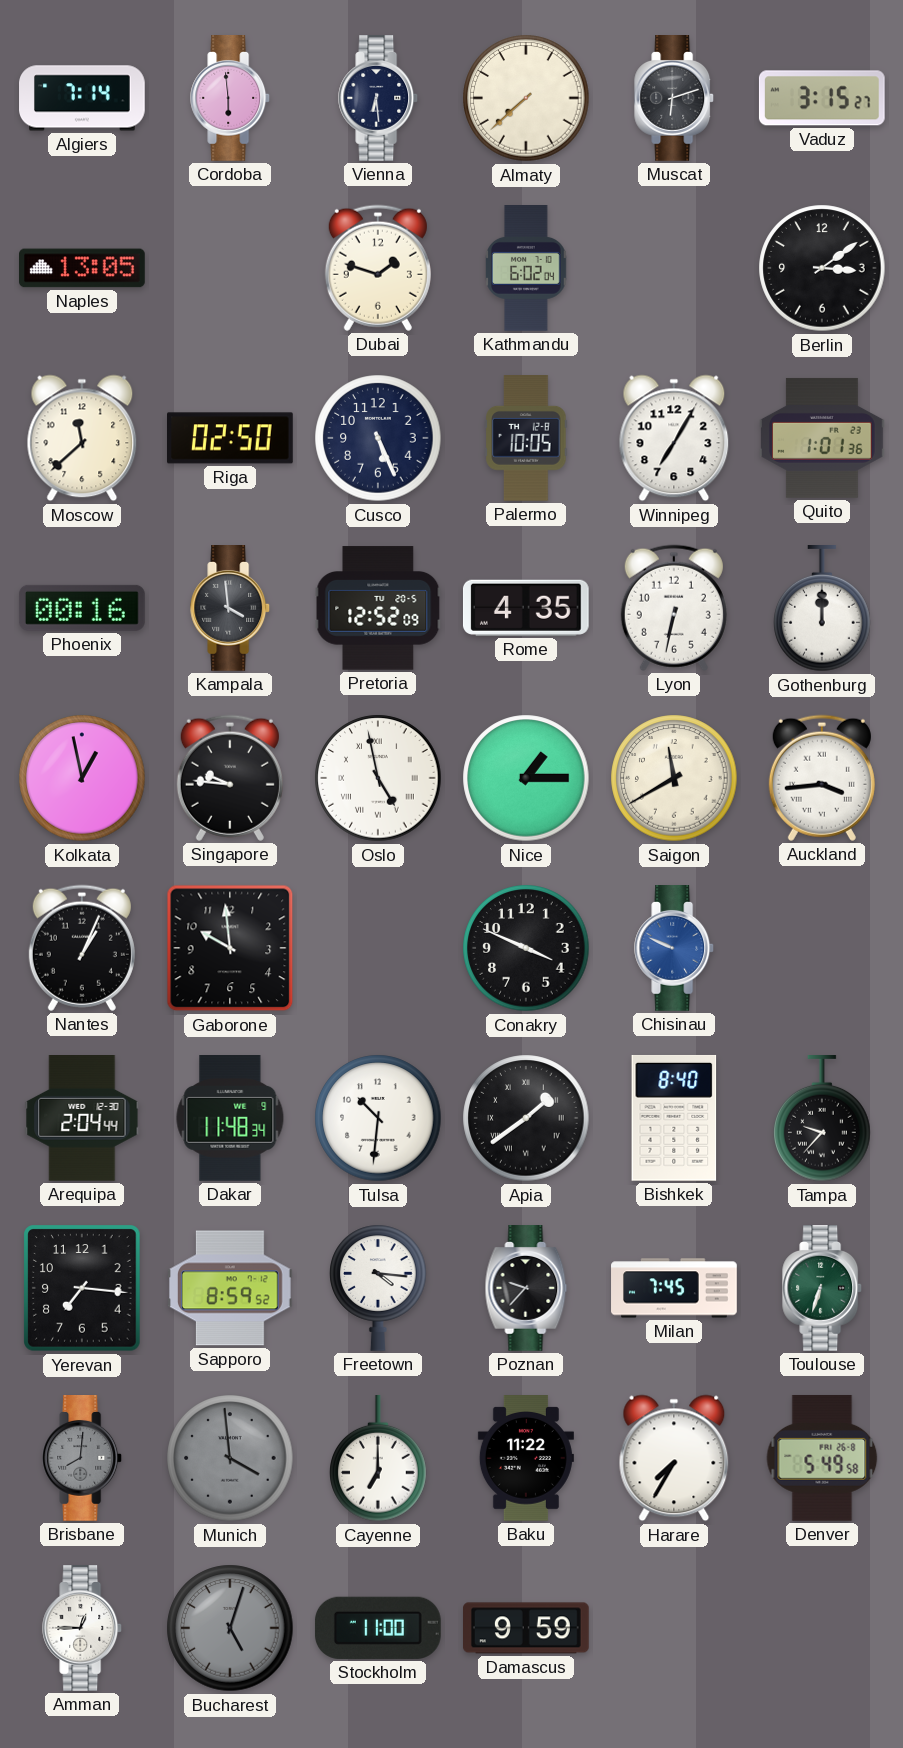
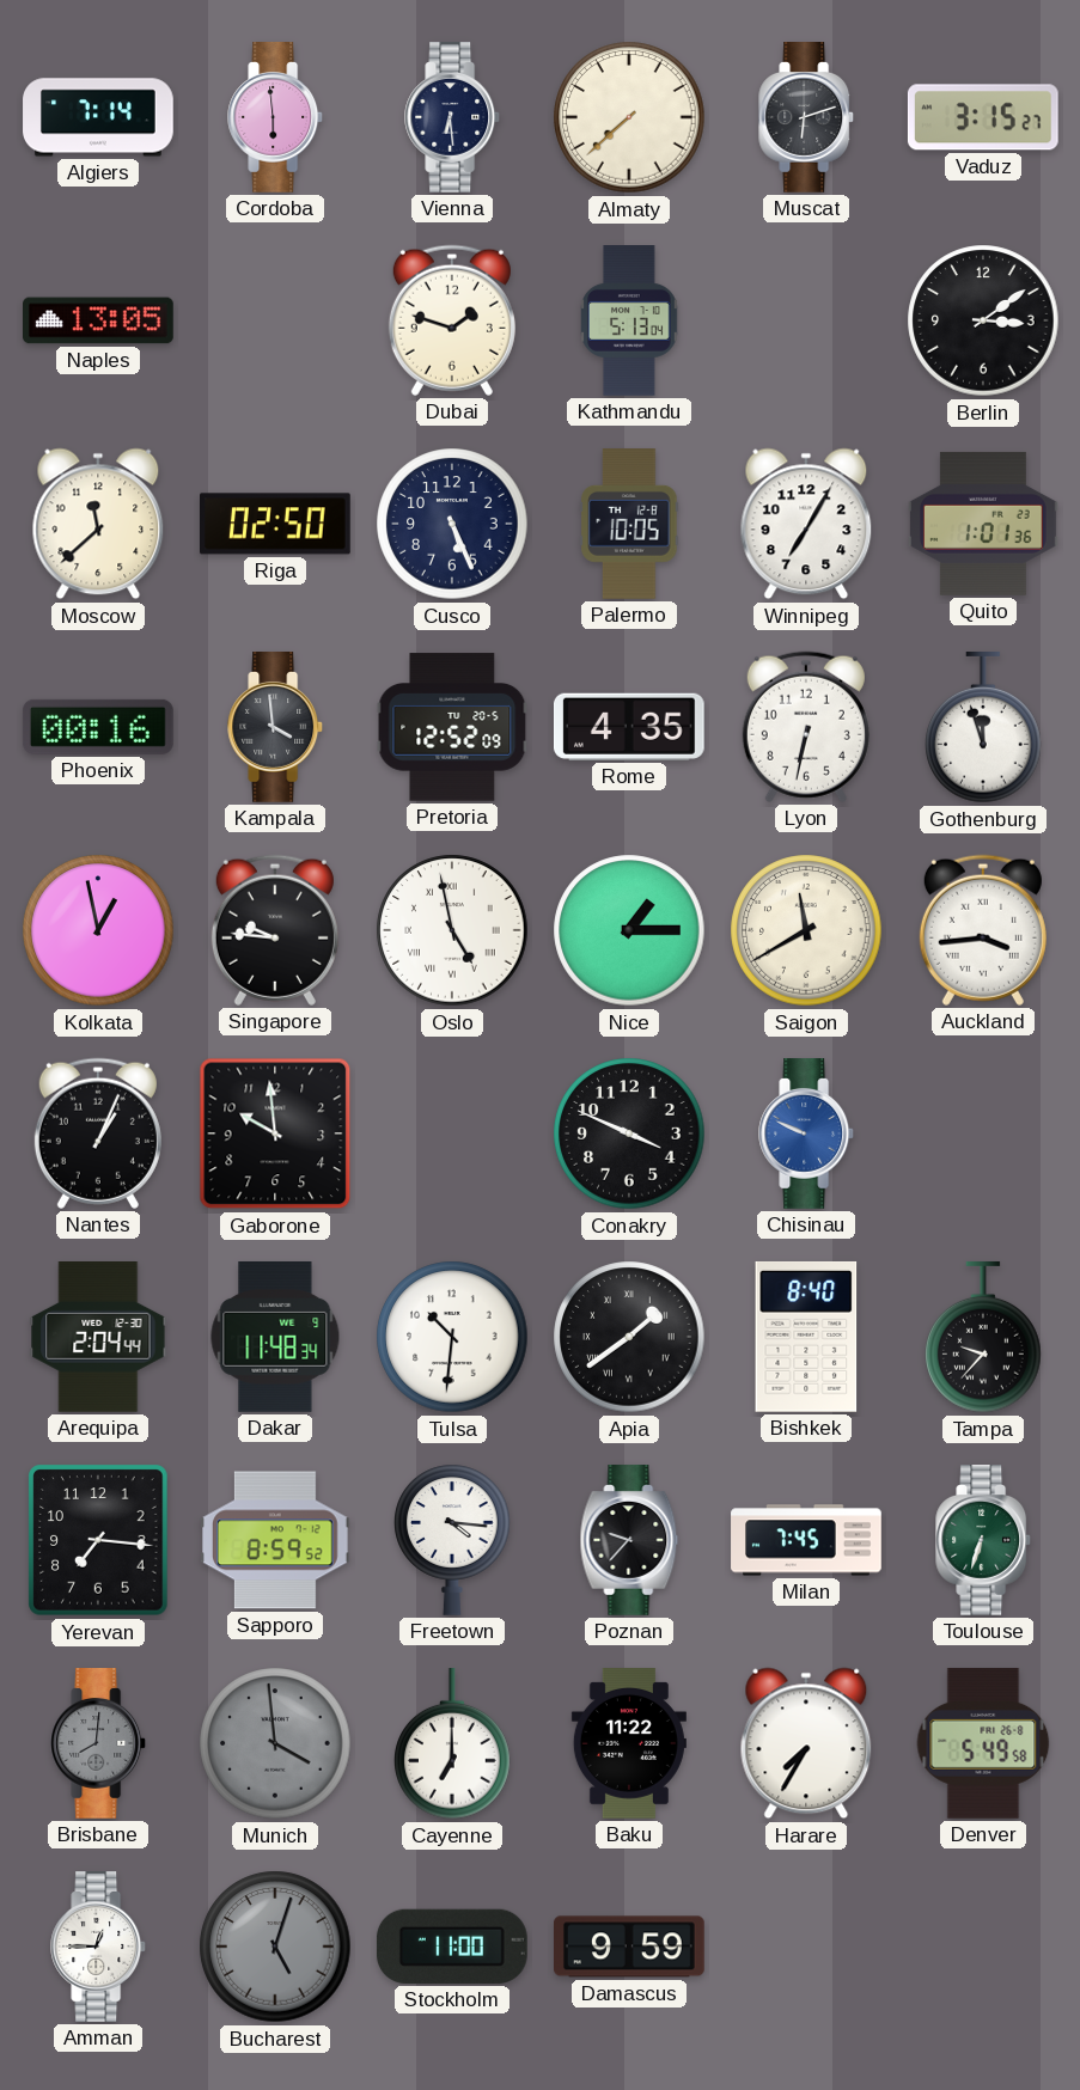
Kathmandu: 6:02 -> 5:13 (630, 320)
Gothenburg: 12:00 -> 11:57 (983, 728)
